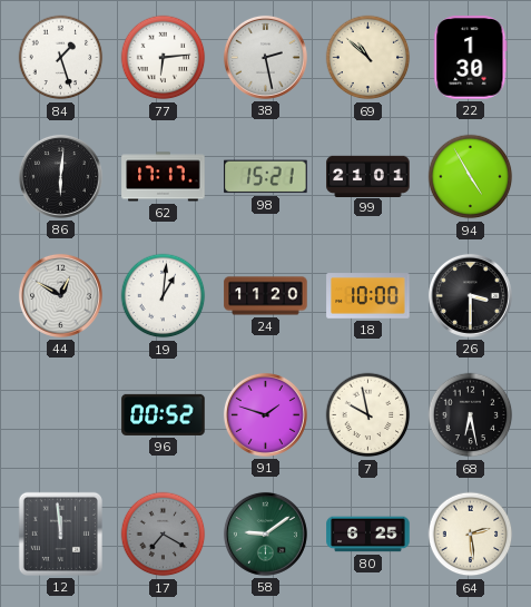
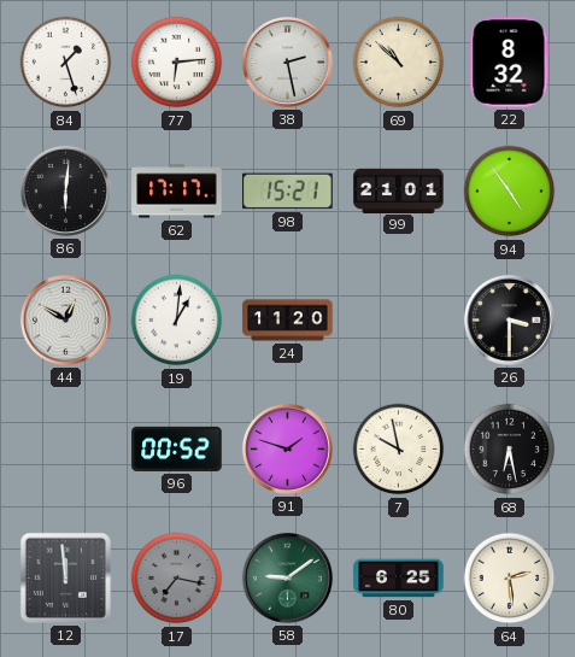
22: 1:30 -> 8:32 (510, 63)
94: 4:55 -> 4:54 (510, 192)
18: 10:00 -> none (368, 296)
17: 7:20 -> 7:17 (177, 579)
